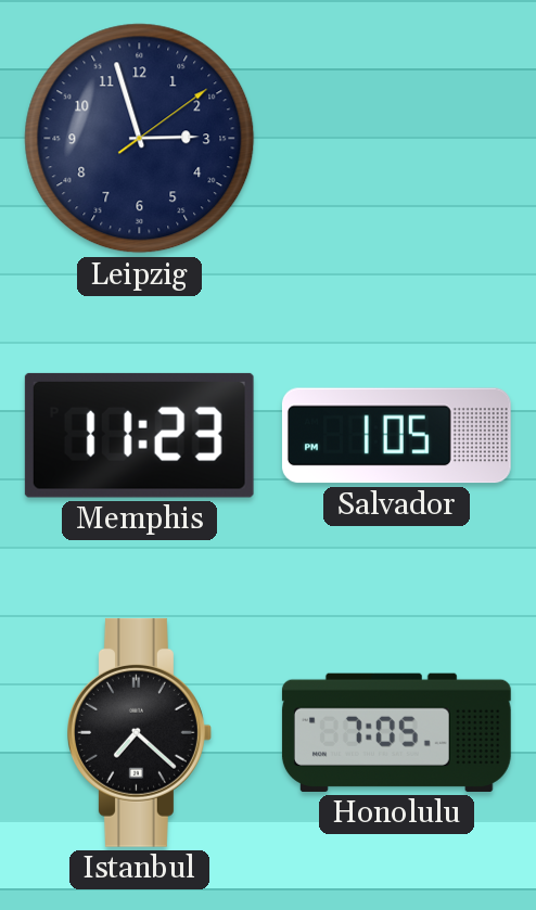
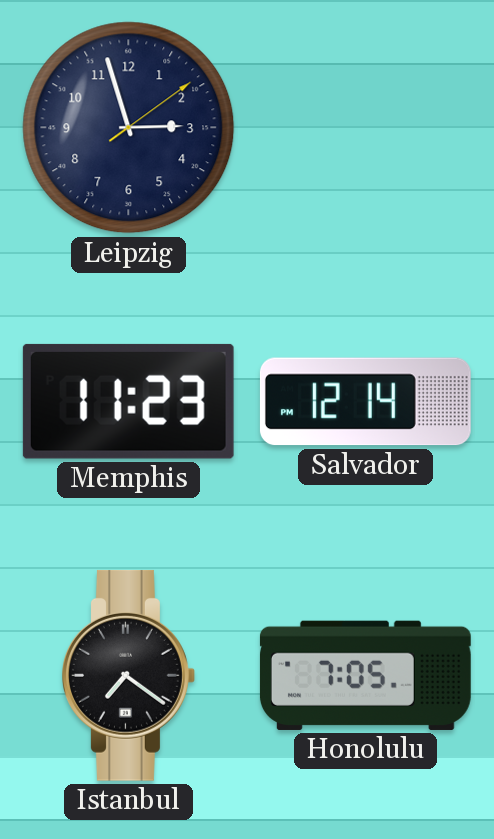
Salvador: 1:05 -> 12:14 (365, 402)
Istanbul: 7:22 -> 7:21 (129, 675)
